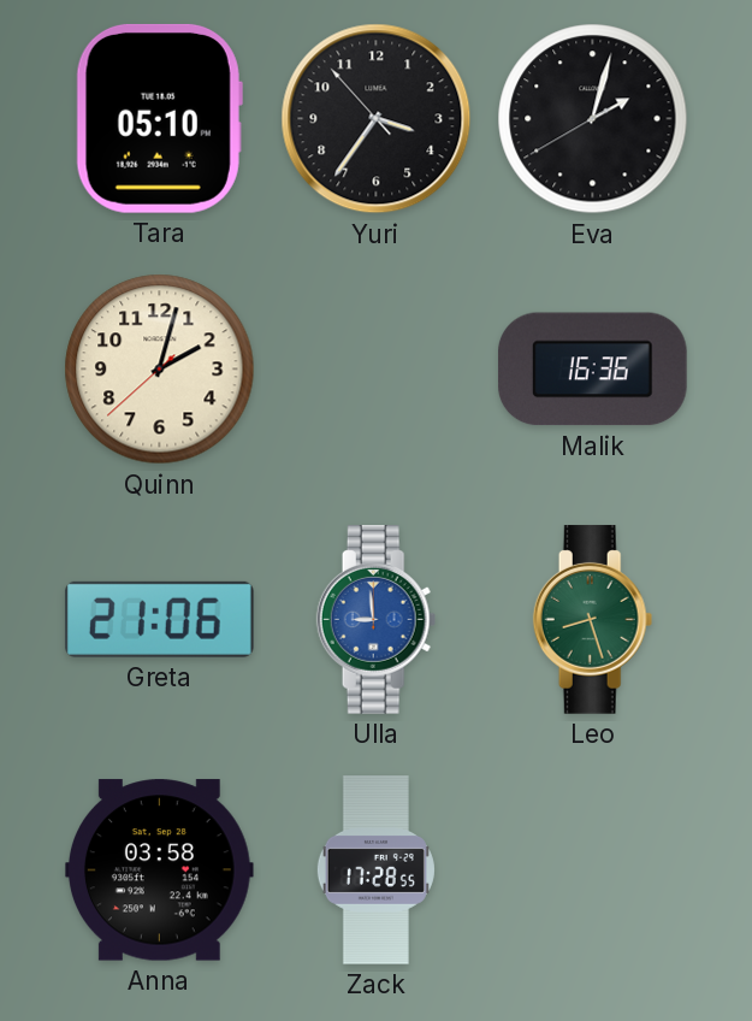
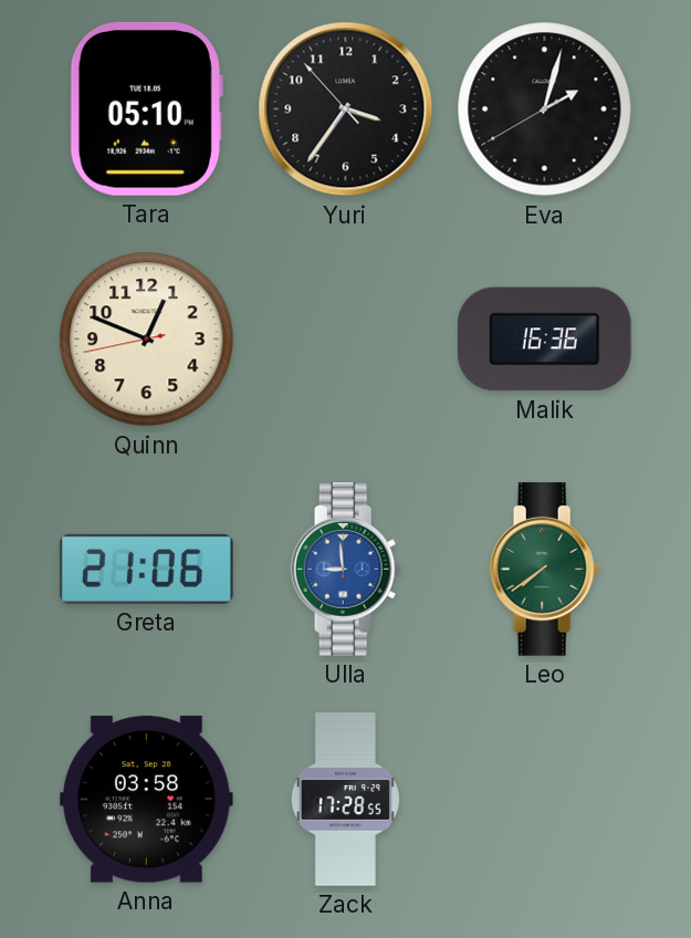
Quinn: 2:02 -> 12:48 (147, 340)
Leo: 8:27 -> 7:39 (545, 570)
